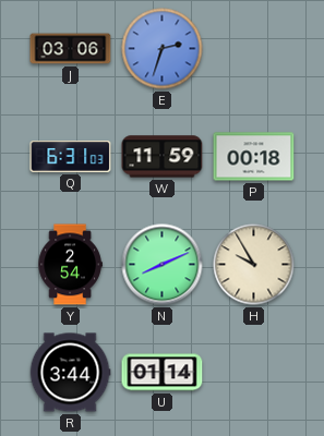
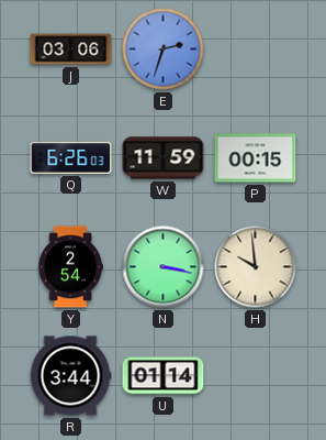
Q: 6:31 -> 6:26 (71, 158)
P: 00:18 -> 00:15 (256, 158)
N: 8:11 -> 3:17 (164, 267)
H: 9:55 -> 9:59 (256, 267)
